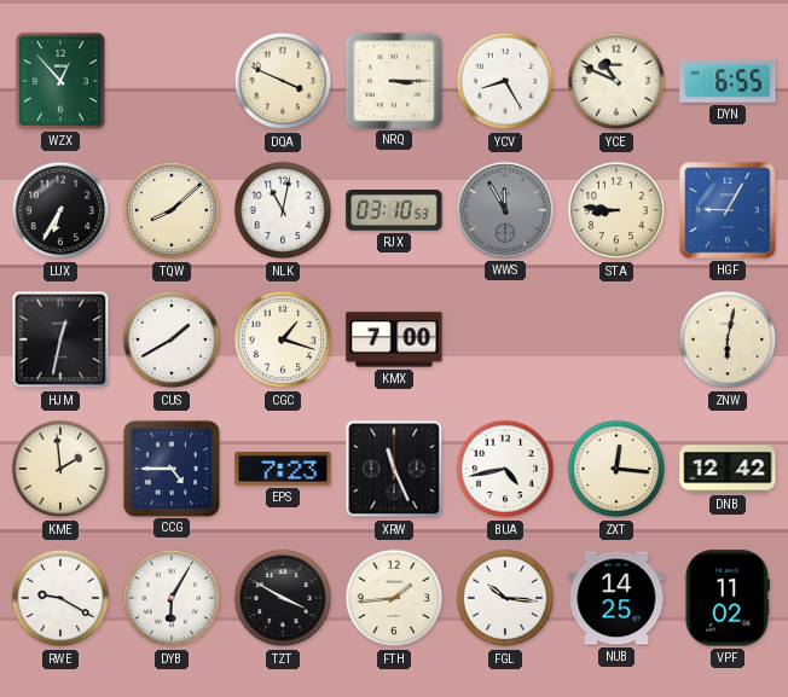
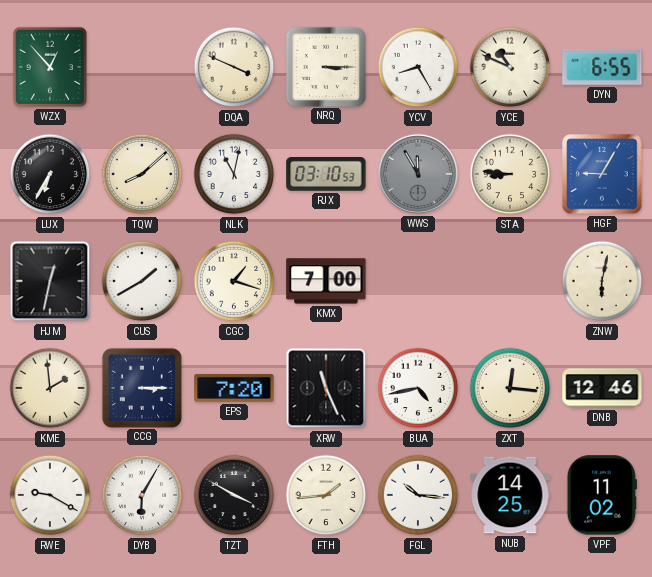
CCG: 4:45 -> 3:15 (141, 387)
EPS: 7:23 -> 7:20 (234, 388)
DNB: 12:42 -> 12:46 (602, 388)
